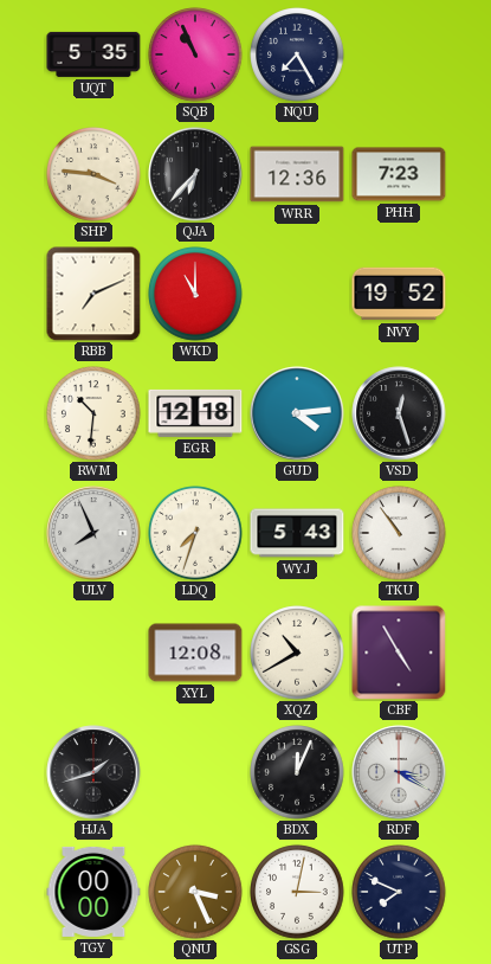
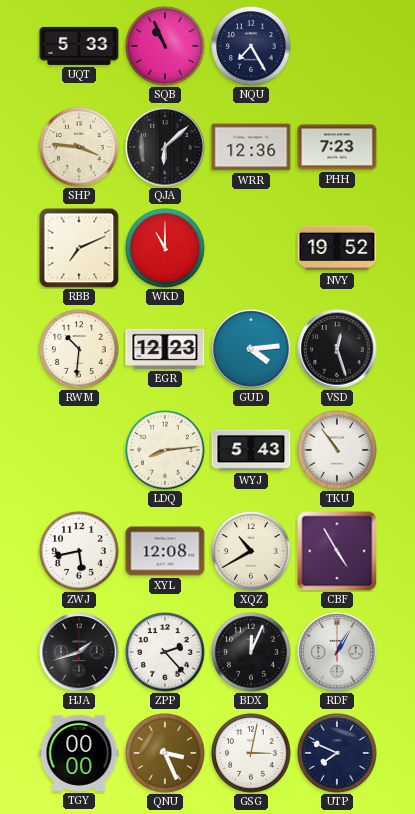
UQT: 5:35 -> 5:33 (79, 46)
QJA: 6:37 -> 6:08 (165, 147)
EGR: 12:18 -> 12:23 (165, 349)
ULV: 7:56 -> none (93, 533)
LDQ: 7:33 -> 8:14 (165, 450)
ZWJ: none -> 5:43 (79, 551)
ZPP: none -> 2:23 (165, 652)
RDF: 3:20 -> 1:05 (337, 652)
